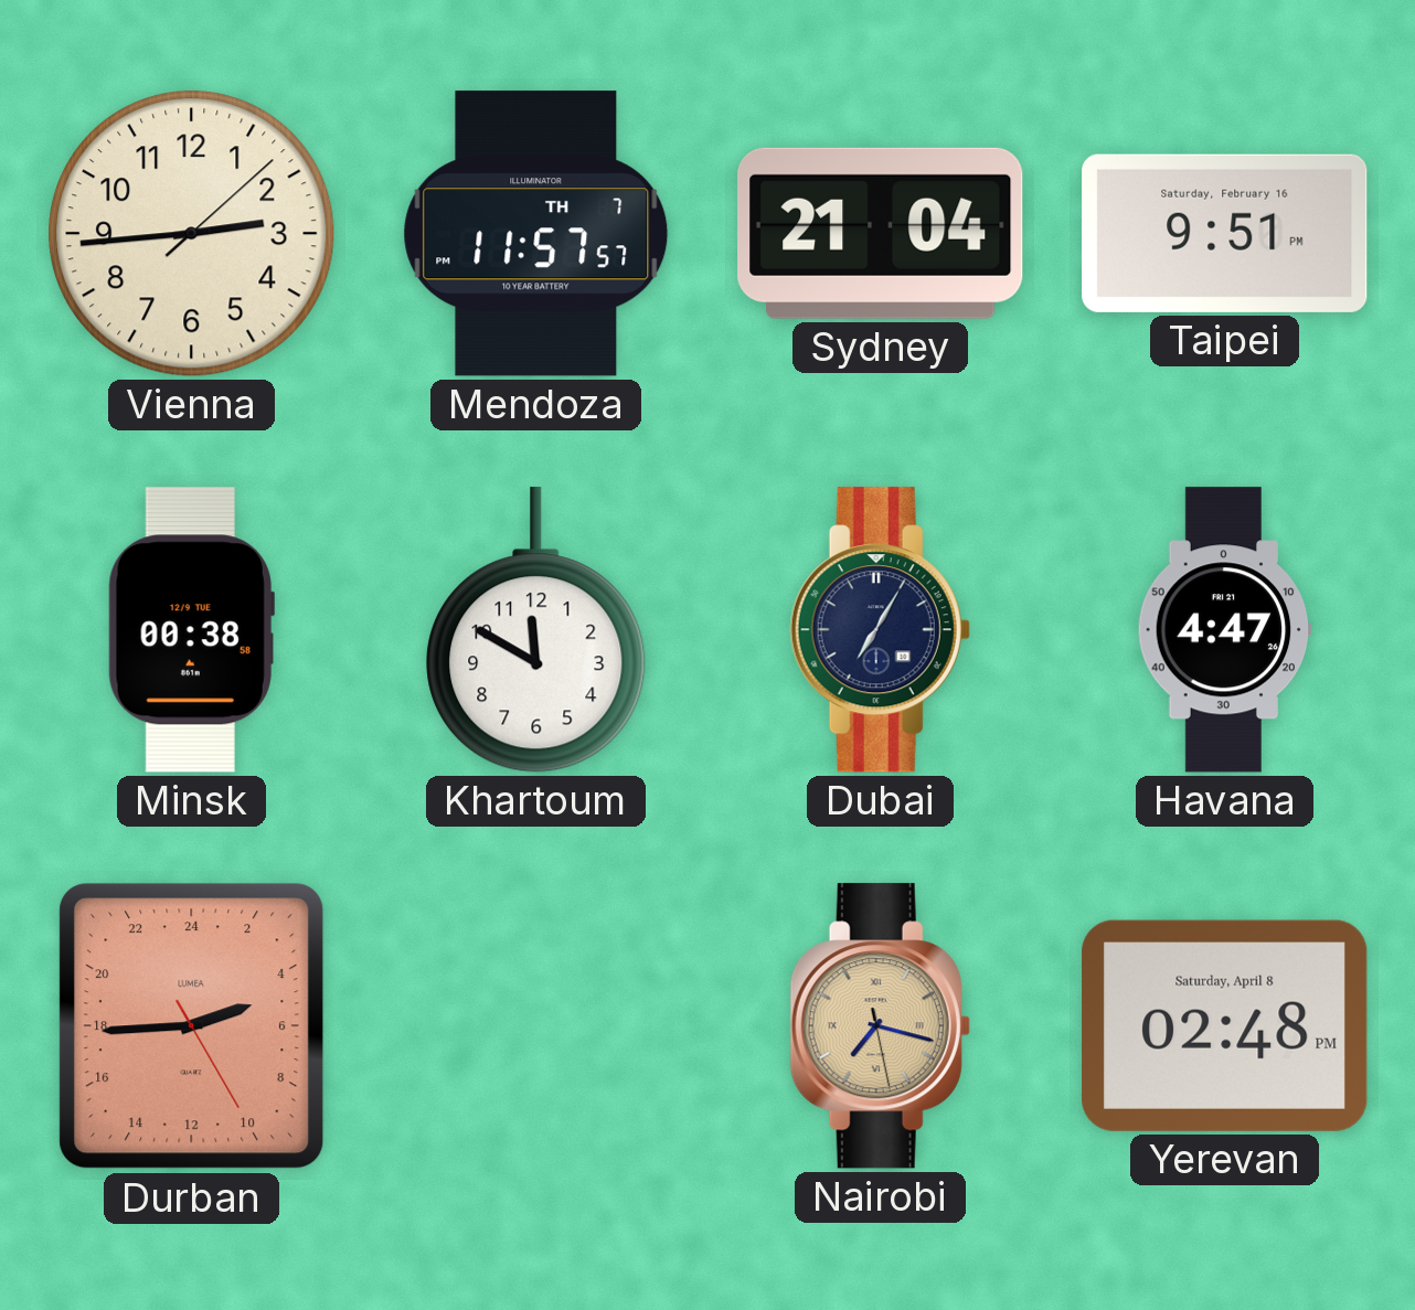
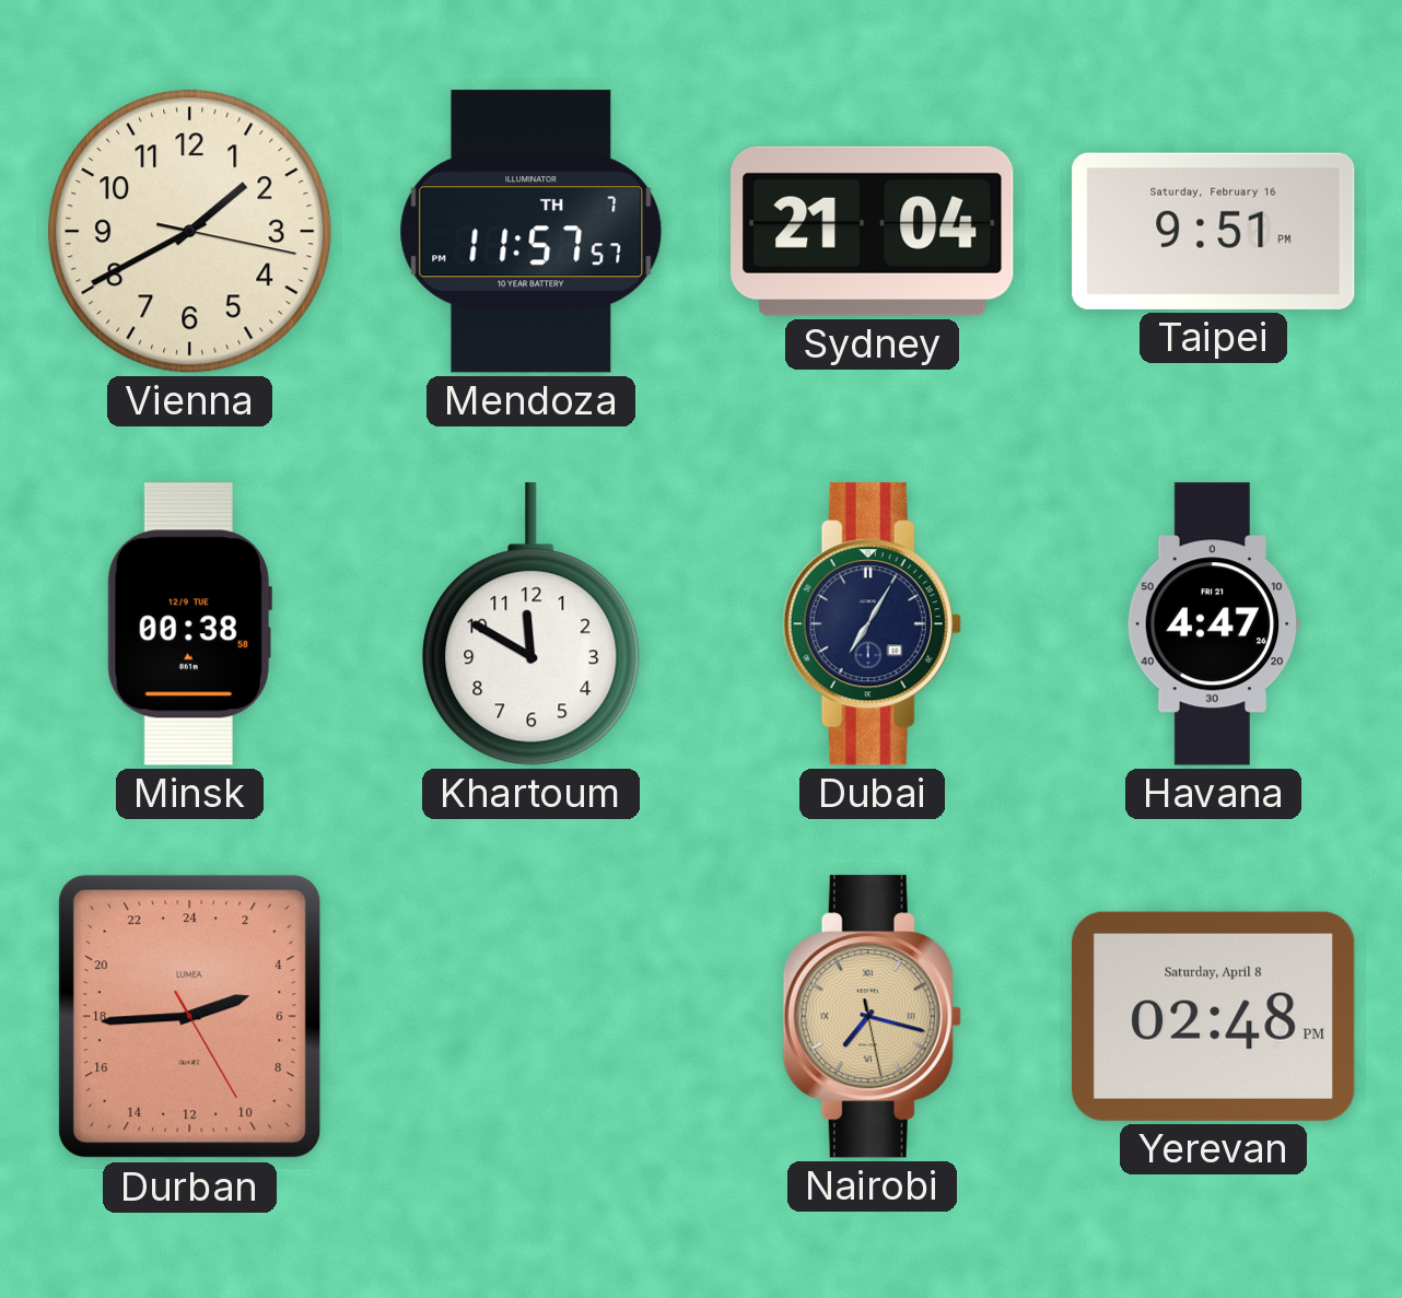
Vienna: 2:44 -> 1:40 (190, 232)
